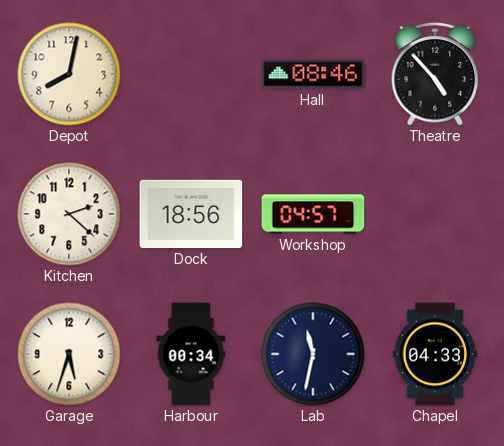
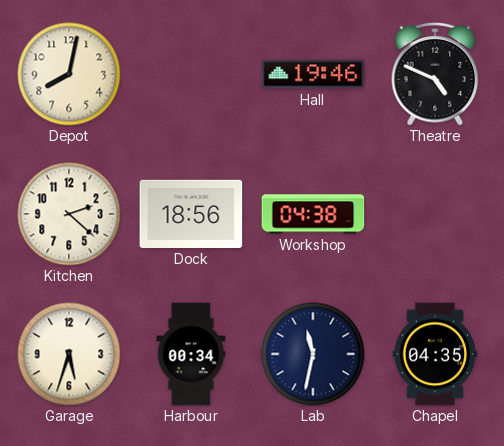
Hall: 08:46 -> 19:46 (313, 74)
Theatre: 4:53 -> 4:49 (435, 75)
Workshop: 04:57 -> 04:38 (313, 214)
Chapel: 04:33 -> 04:35 (435, 354)
